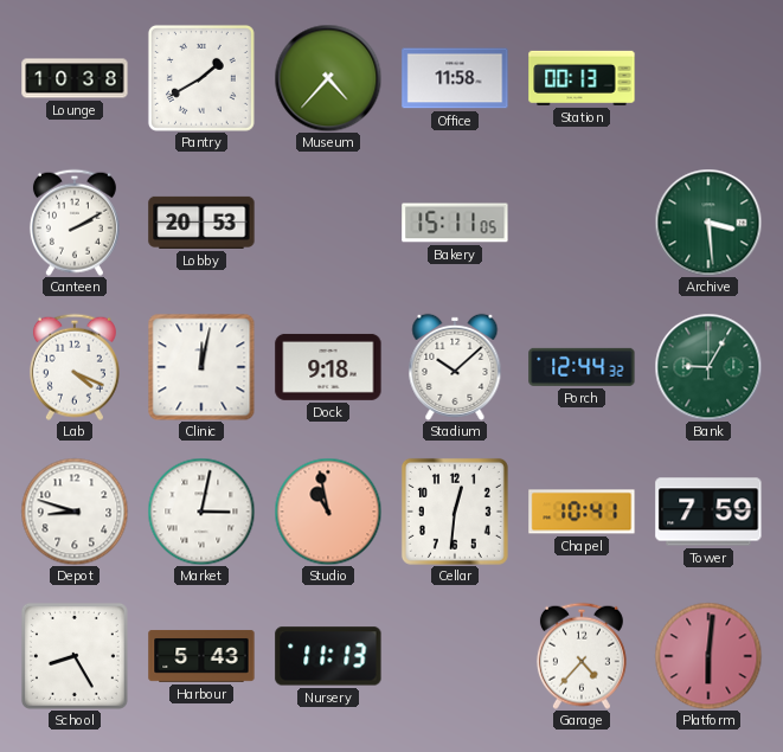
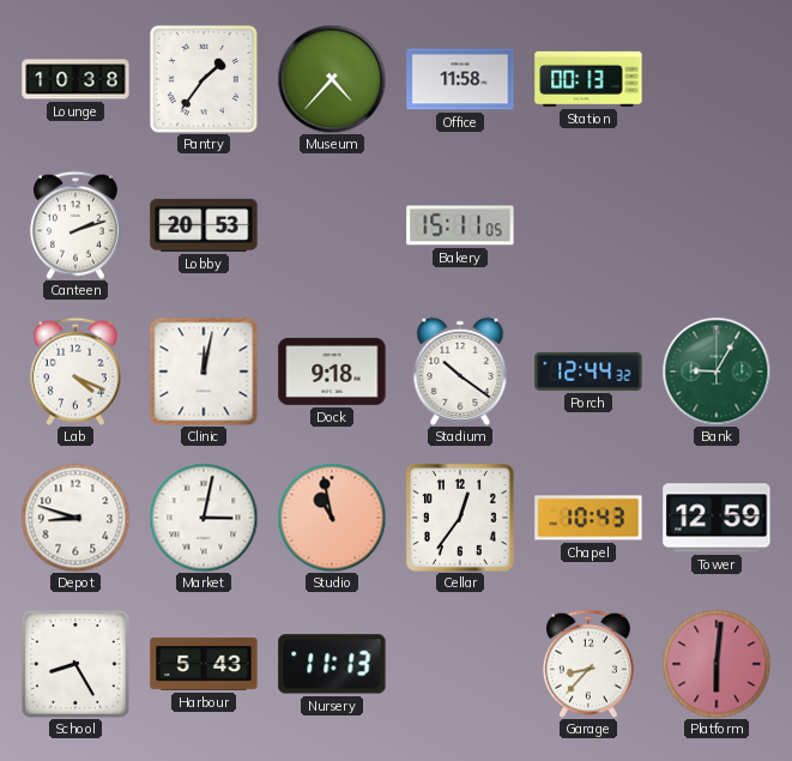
Pantry: 1:40 -> 1:36 (204, 79)
Canteen: 2:10 -> 2:12 (75, 225)
Archive: 3:29 -> none (708, 223)
Stadium: 10:08 -> 10:21 (460, 372)
Cellar: 12:31 -> 12:36 (460, 518)
Chapel: 10:41 -> 10:43 (588, 518)
Tower: 7:59 -> 12:59 (717, 518)
Garage: 4:37 -> 8:37 (588, 664)
